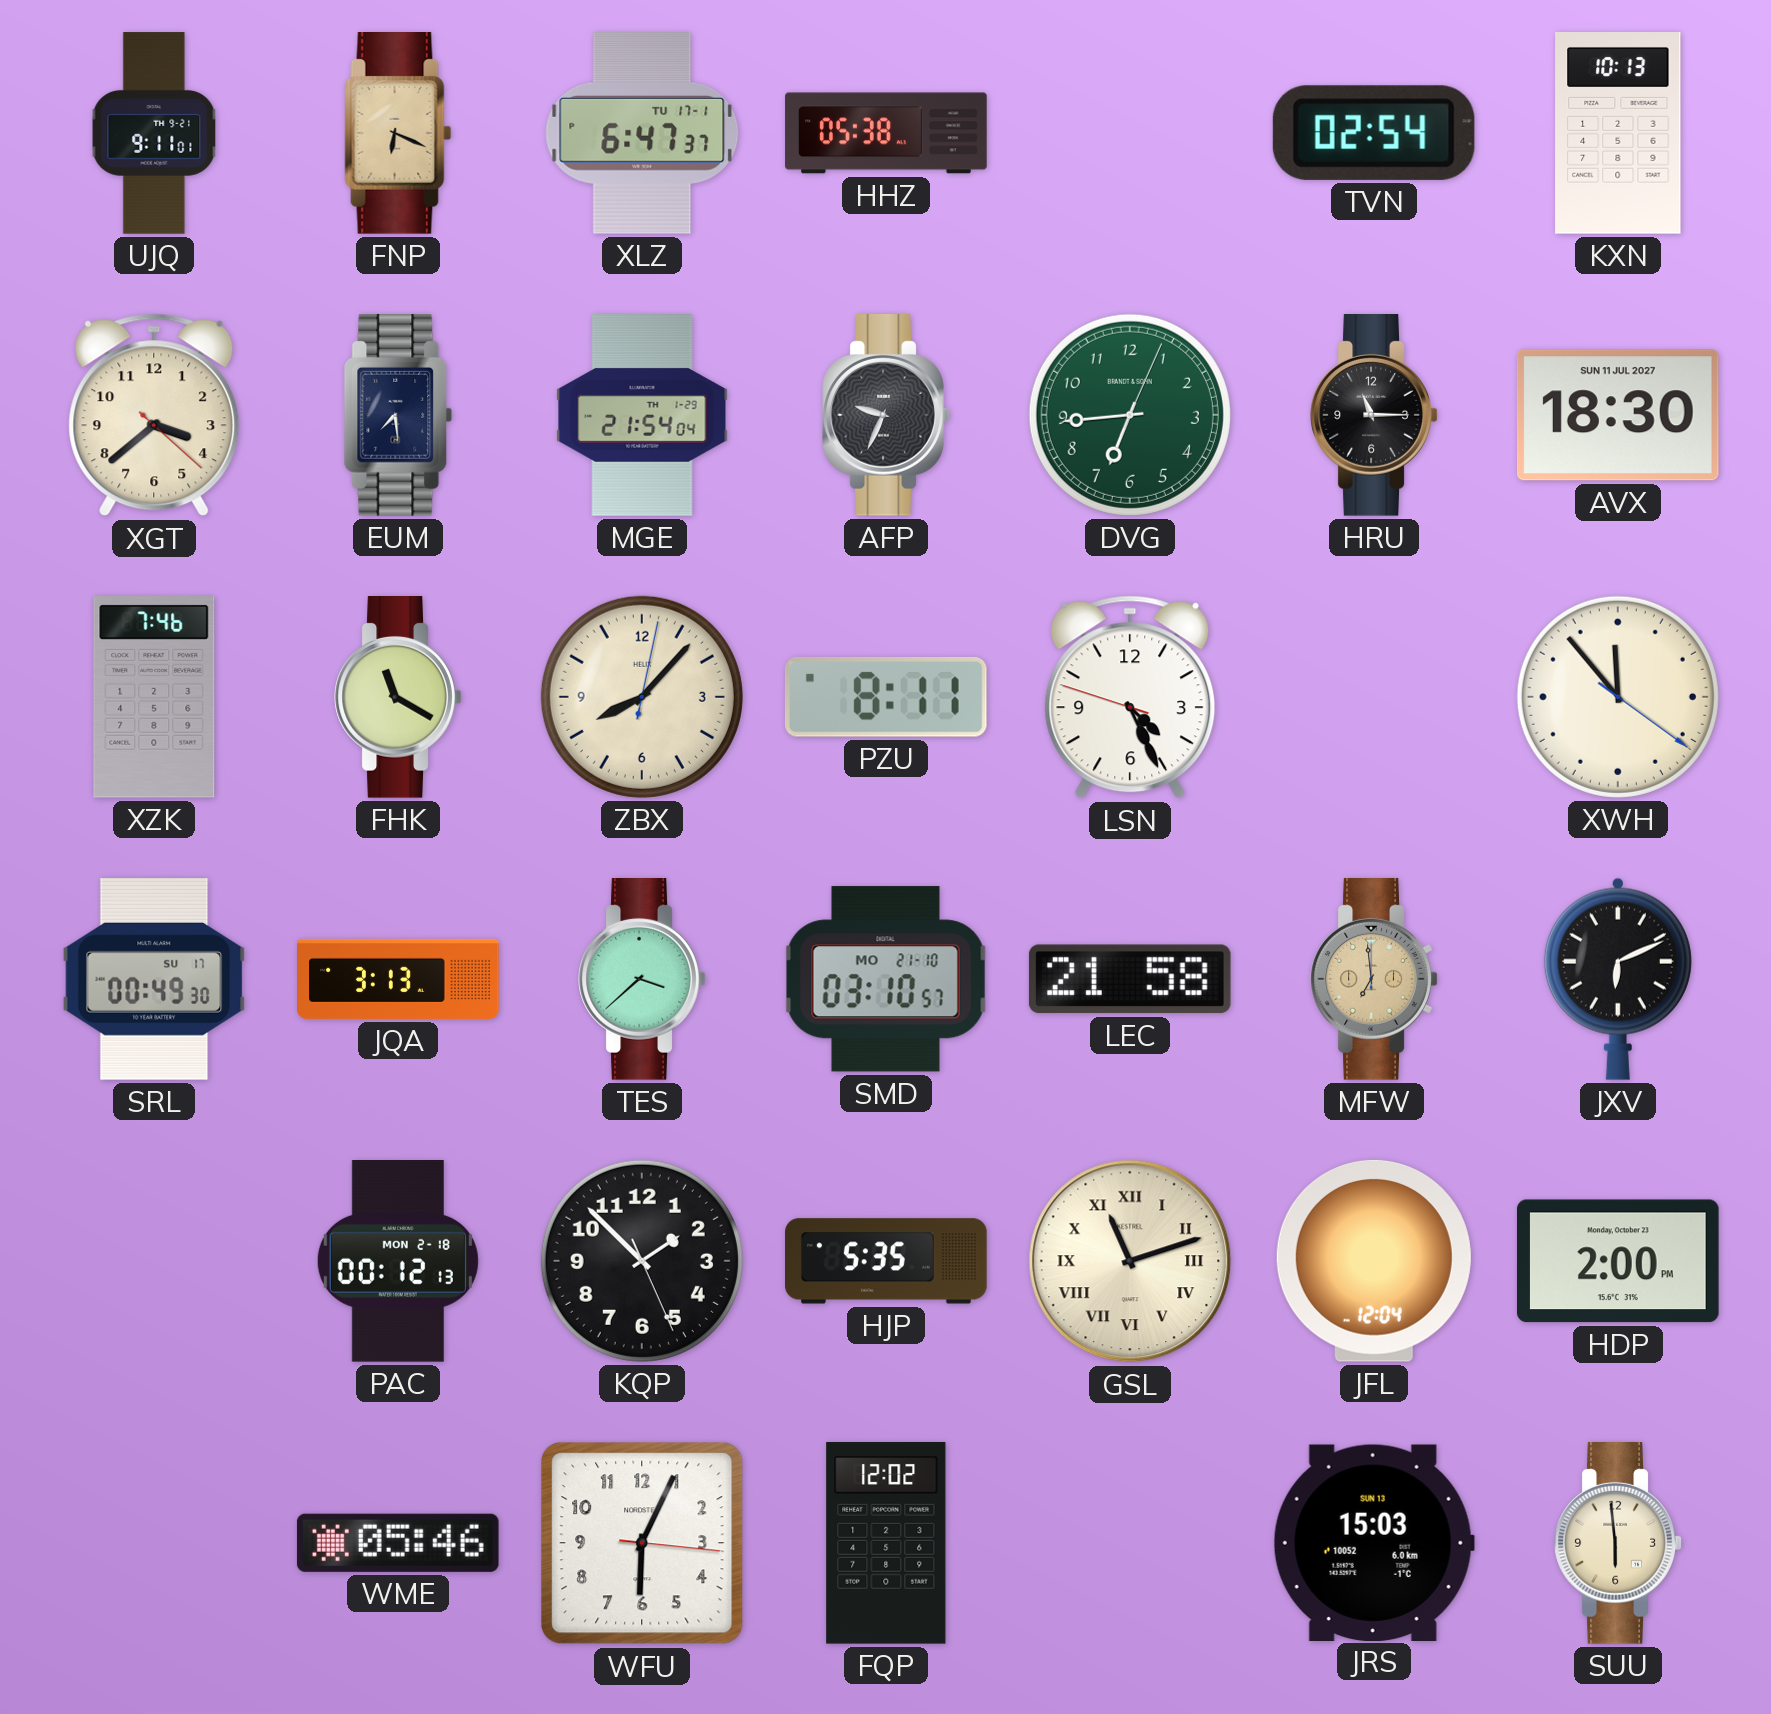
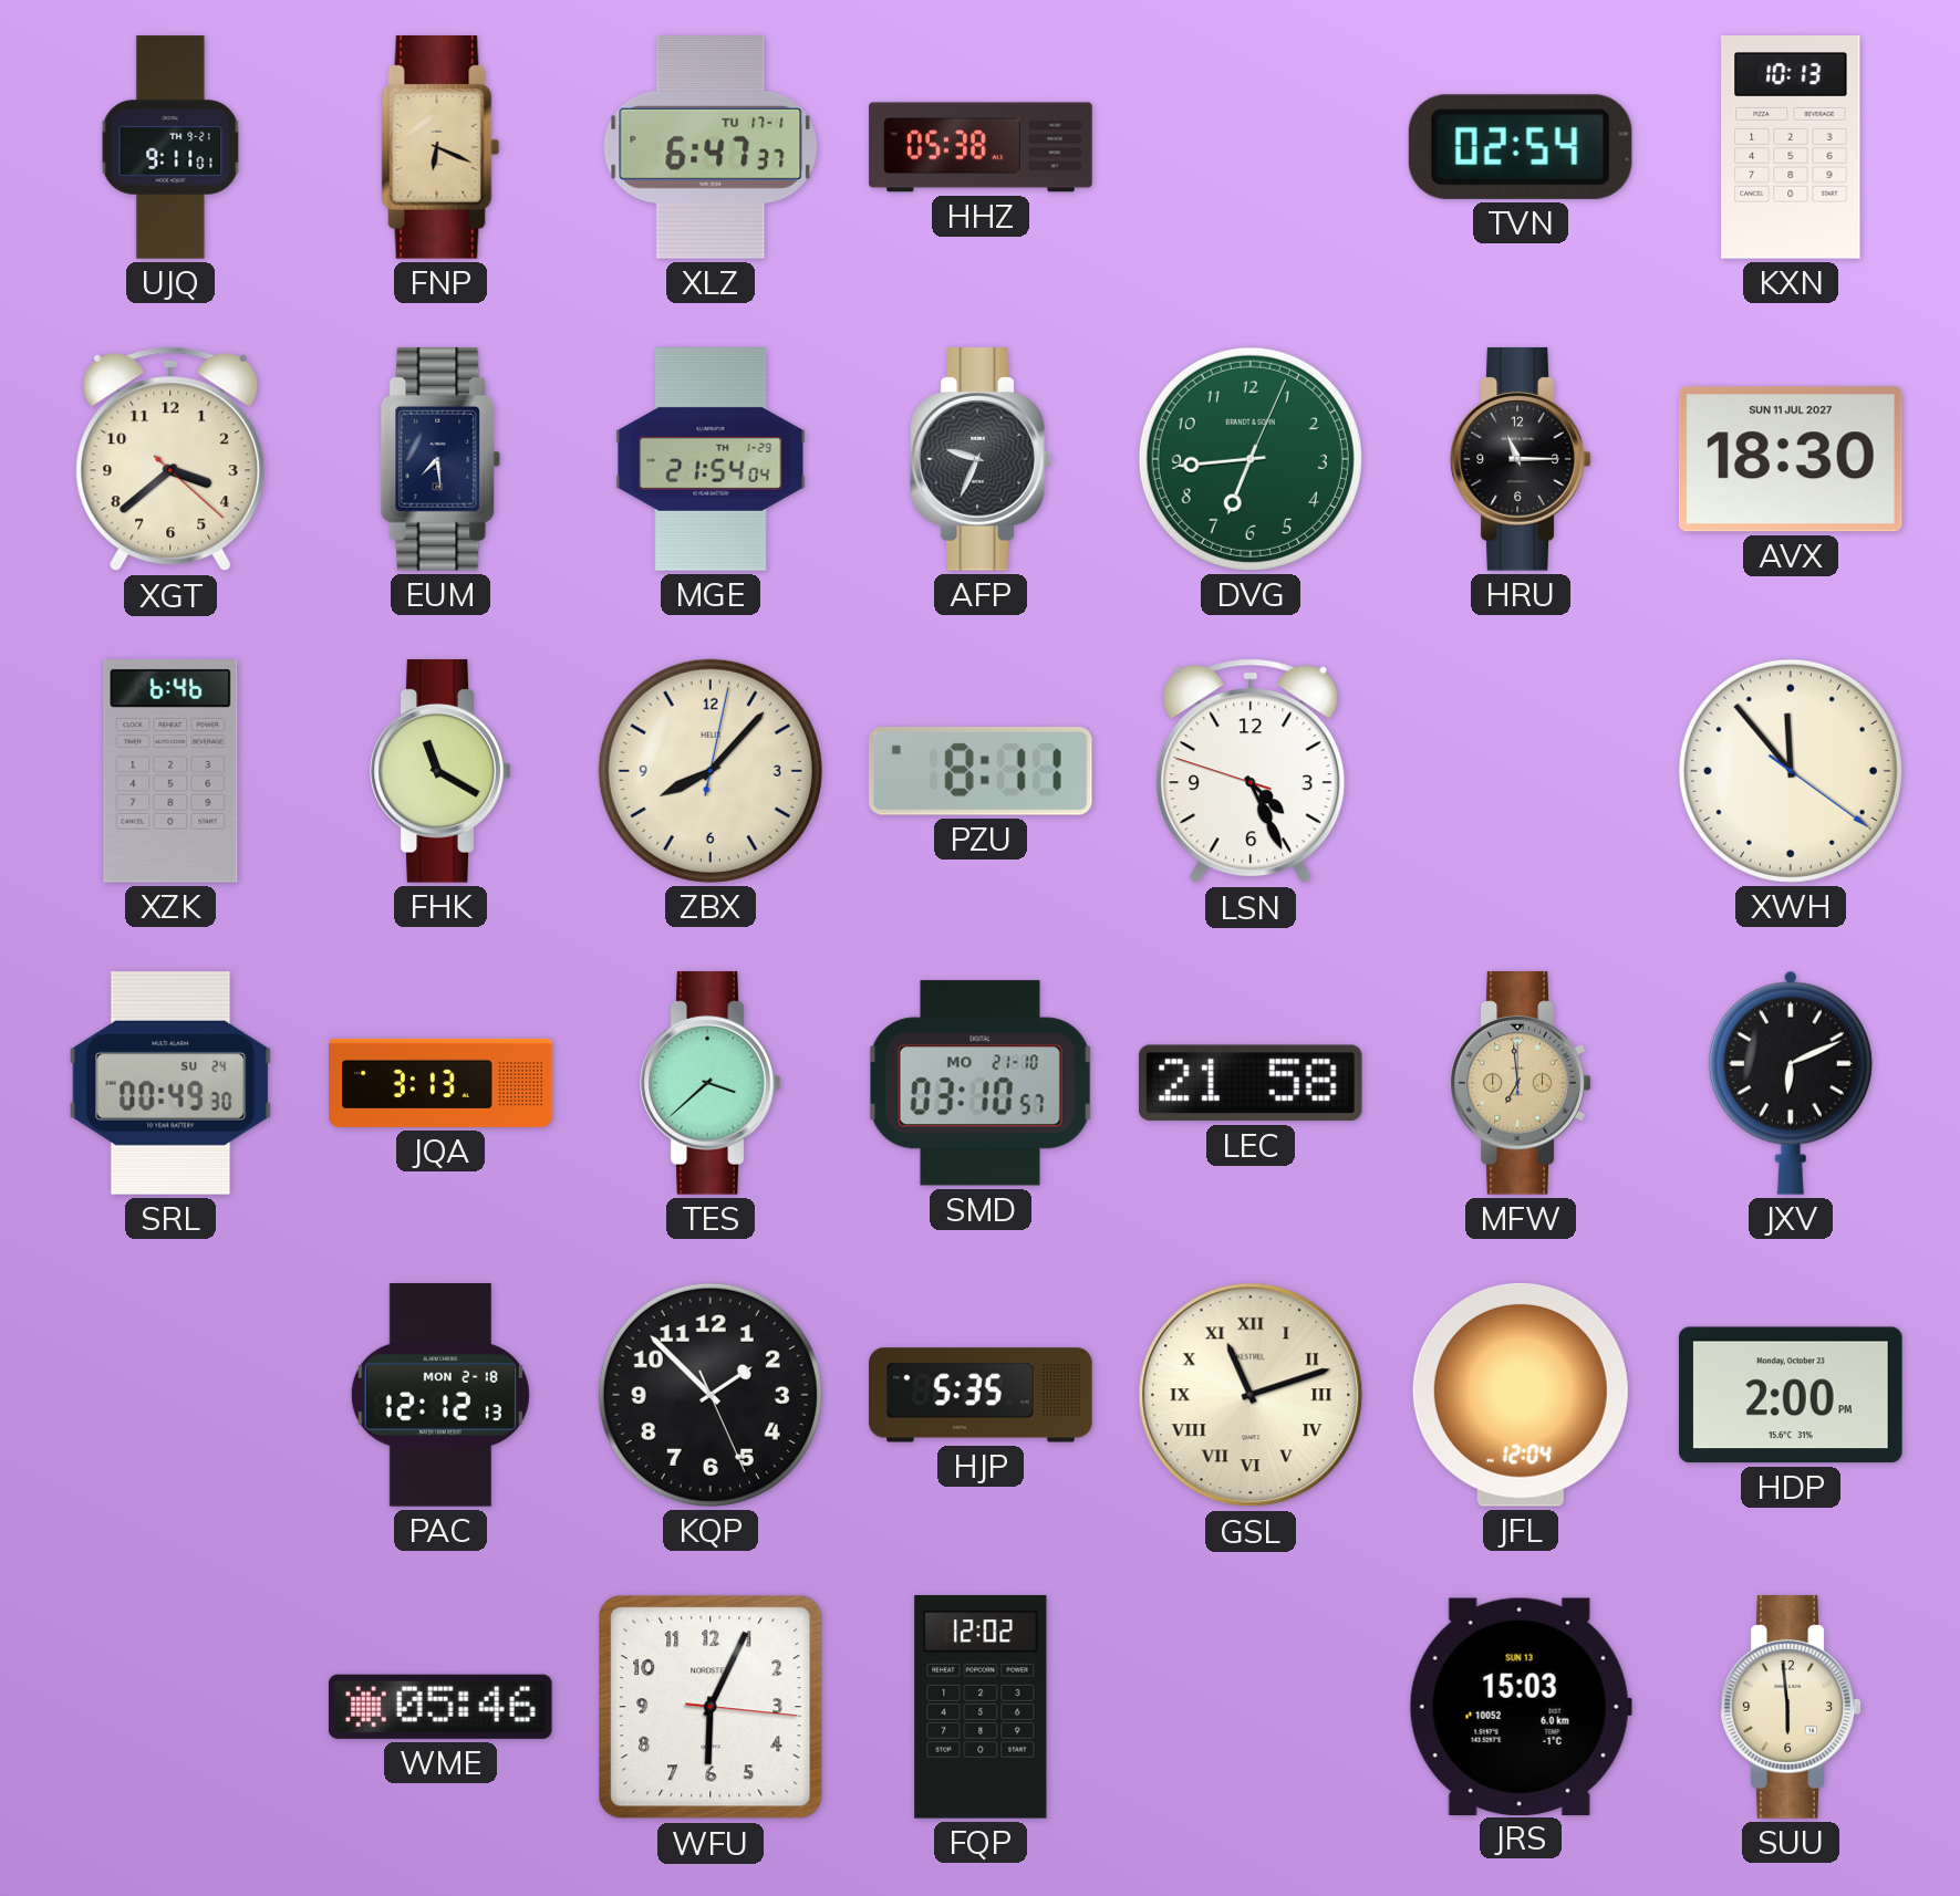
XZK: 7:46 -> 6:46 (170, 772)
SRL date: SU 17 -> SU 24 (170, 1084)
PAC: 00:12 -> 12:12 (440, 1396)
